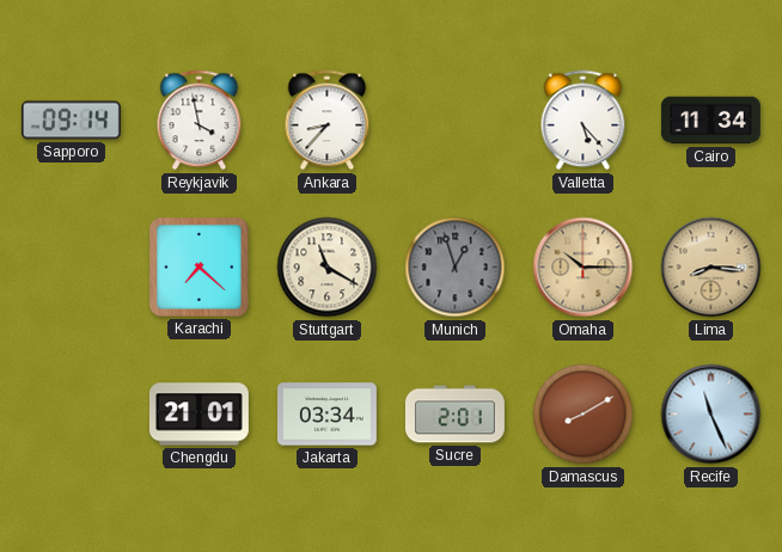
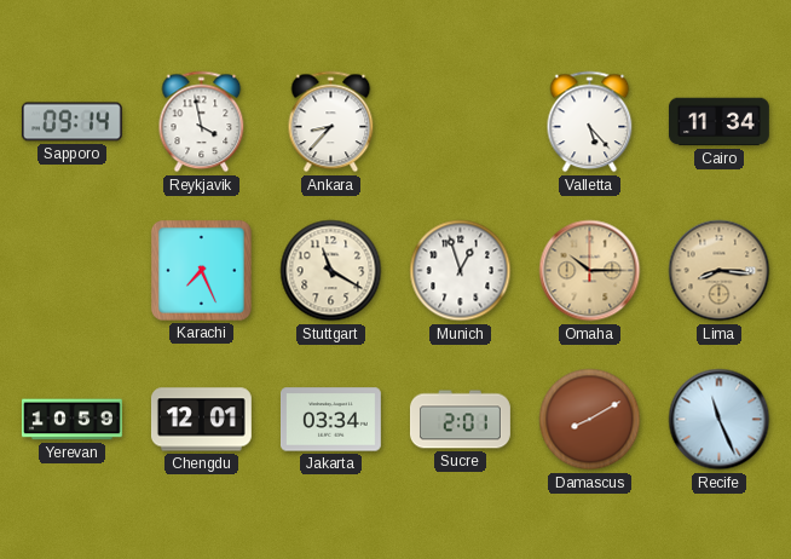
Karachi: 7:22 -> 7:26 (201, 270)
Munich dial: grey -> white (461, 271)
Yerevan: none -> 10:59 (71, 420)
Chengdu: 21:01 -> 12:01 (201, 420)
